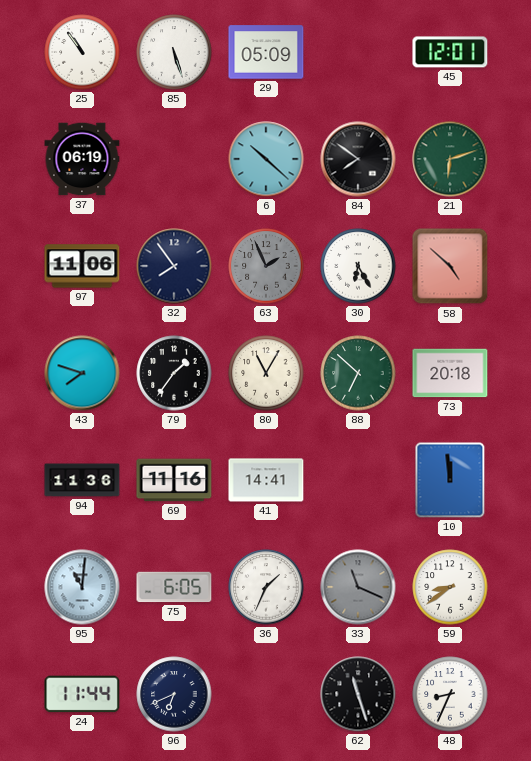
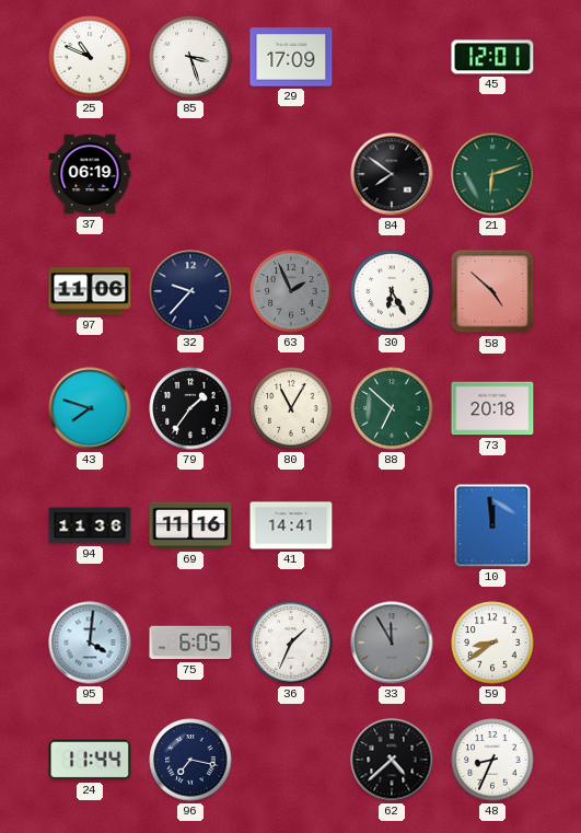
25: 10:54 -> 10:49 (90, 57)
85: 5:27 -> 3:27 (190, 57)
29: 05:09 -> 17:09 (291, 57)
6: 10:22 -> none (266, 159)
32: 7:54 -> 9:37 (190, 291)
95: 11:01 -> 4:01 (90, 643)
33: 11:19 -> 11:55 (392, 643)
96: 6:41 -> 7:17 (190, 760)
62: 11:27 -> 4:38 (392, 760)
